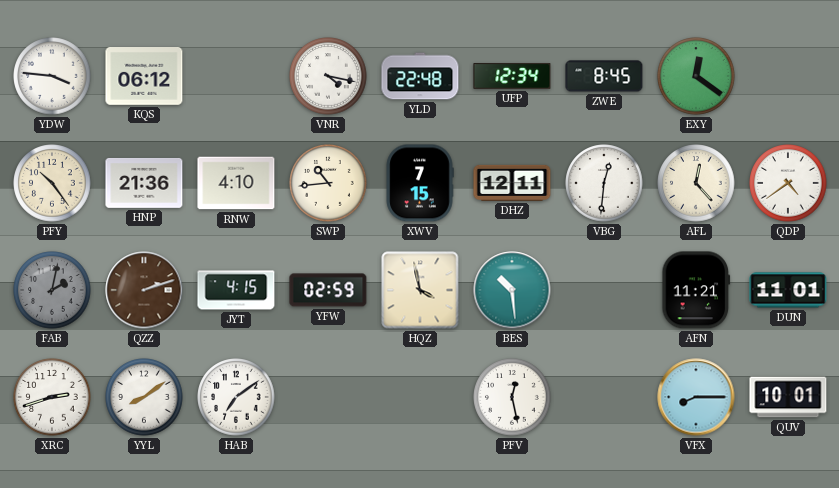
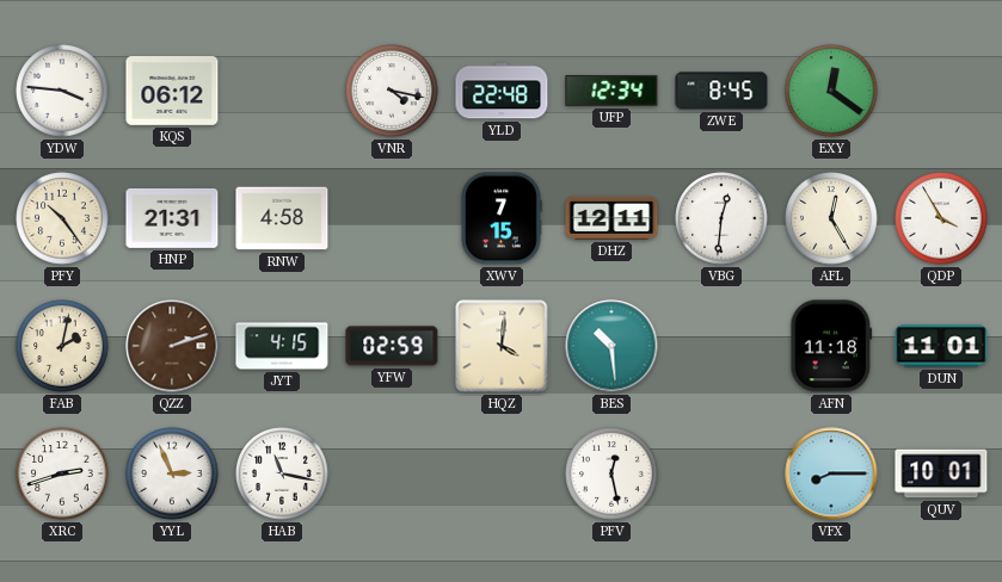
HNP: 21:36 -> 21:31 (172, 218)
RNW: 4:10 -> 4:58 (282, 218)
SWP: 10:44 -> none (328, 183)
AFL: 12:23 -> 12:25 (831, 218)
QDP: 4:39 -> 3:55 (941, 218)
FAB dial: grey -> cream (62, 346)
HQZ: 3:58 -> 4:01 (502, 346)
AFN: 11:21 -> 11:18 (831, 346)
YYL: 8:09 -> 2:56 (172, 473)
HAB: 7:09 -> 11:17 (282, 473)
